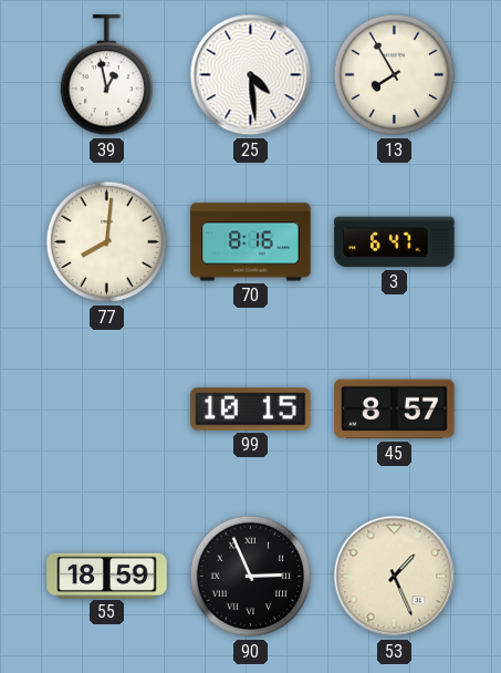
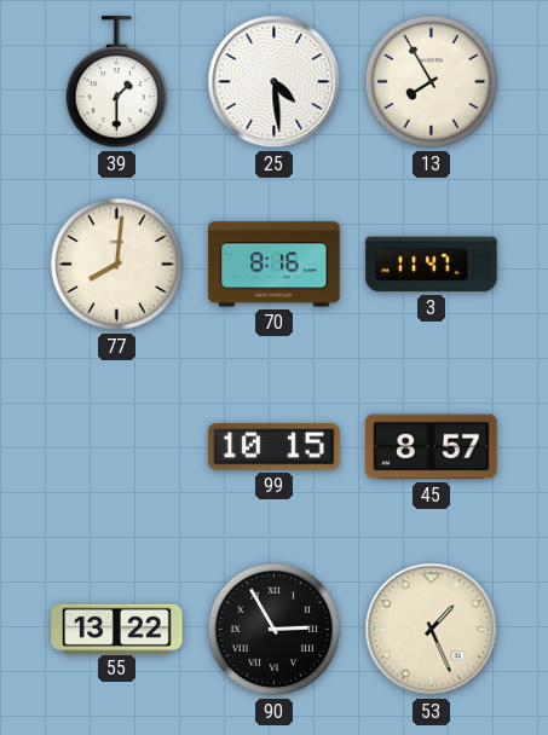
39: 12:58 -> 1:30 (116, 82)
3: 6:47 -> 11:47 (432, 265)
55: 18:59 -> 13:22 (117, 629)
90: 2:56 -> 2:55 (275, 630)
